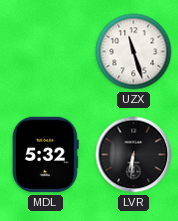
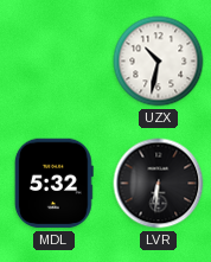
UZX: 11:27 -> 10:32 (159, 62)
